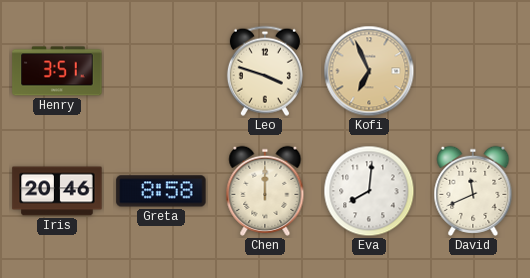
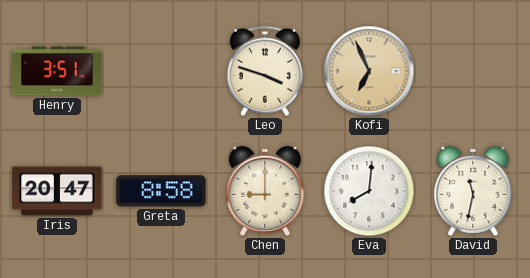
Iris: 20:46 -> 20:47 (57, 191)
Chen: 12:00 -> 9:00 (265, 191)
David: 11:41 -> 11:32 (473, 191)
